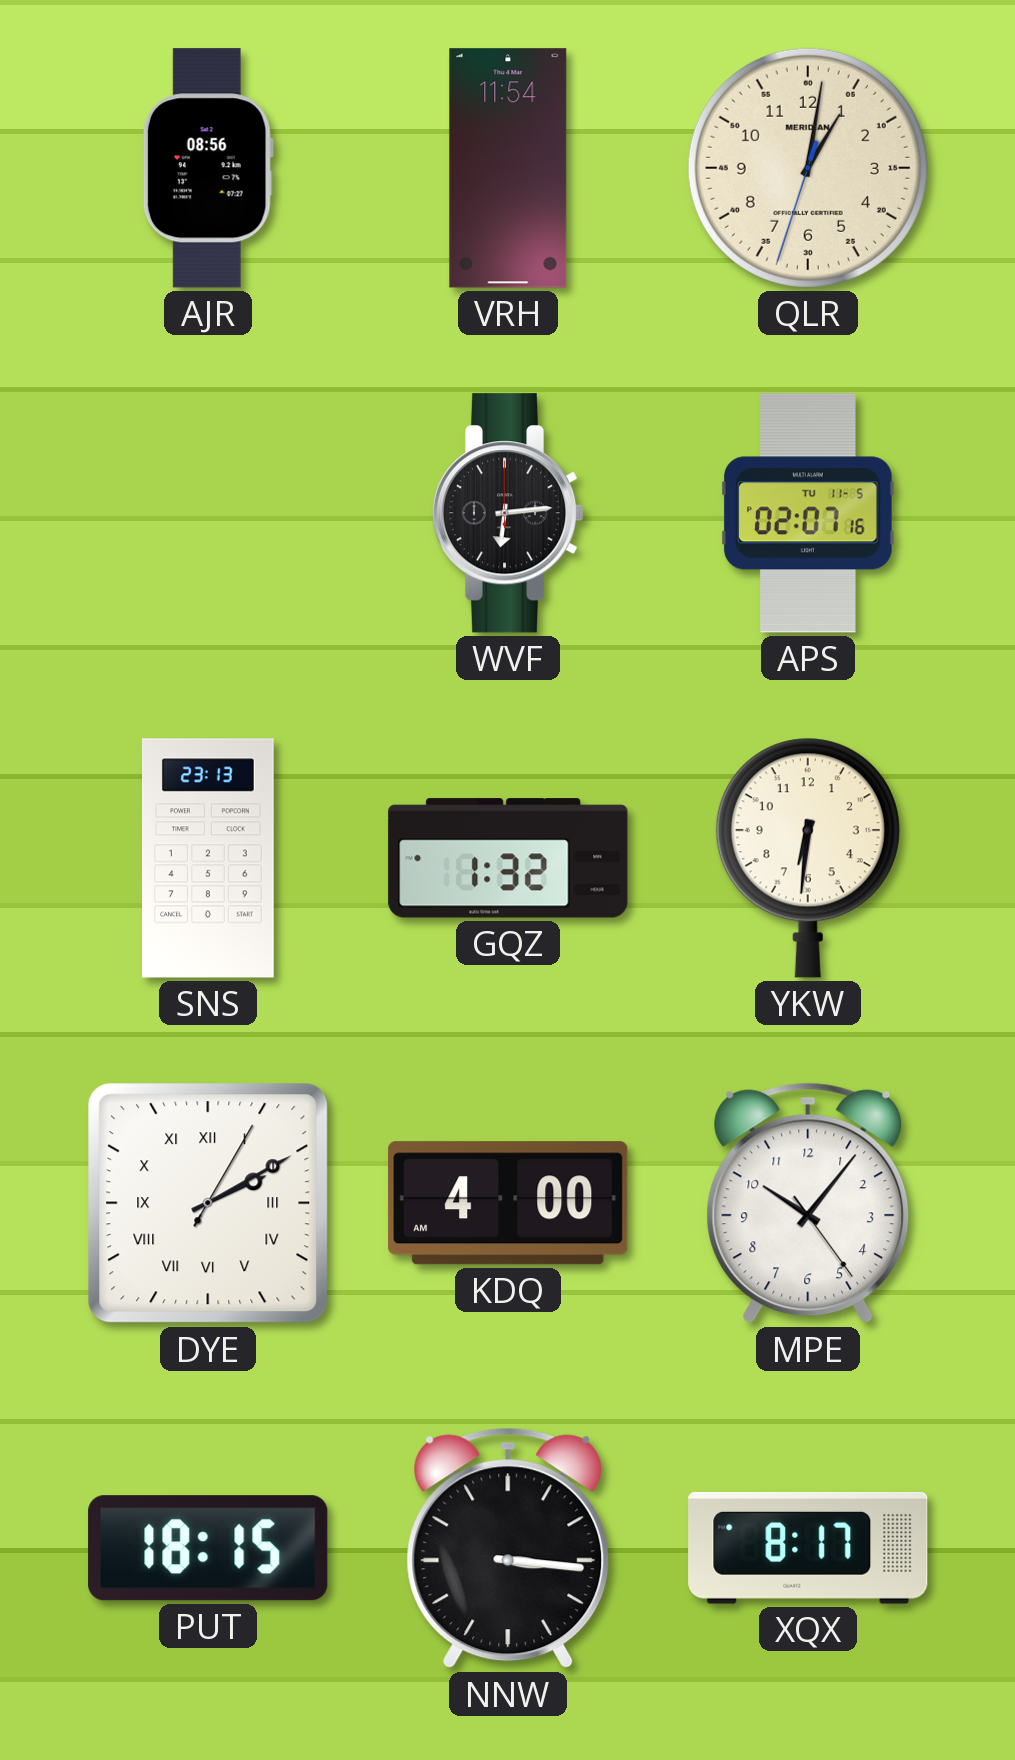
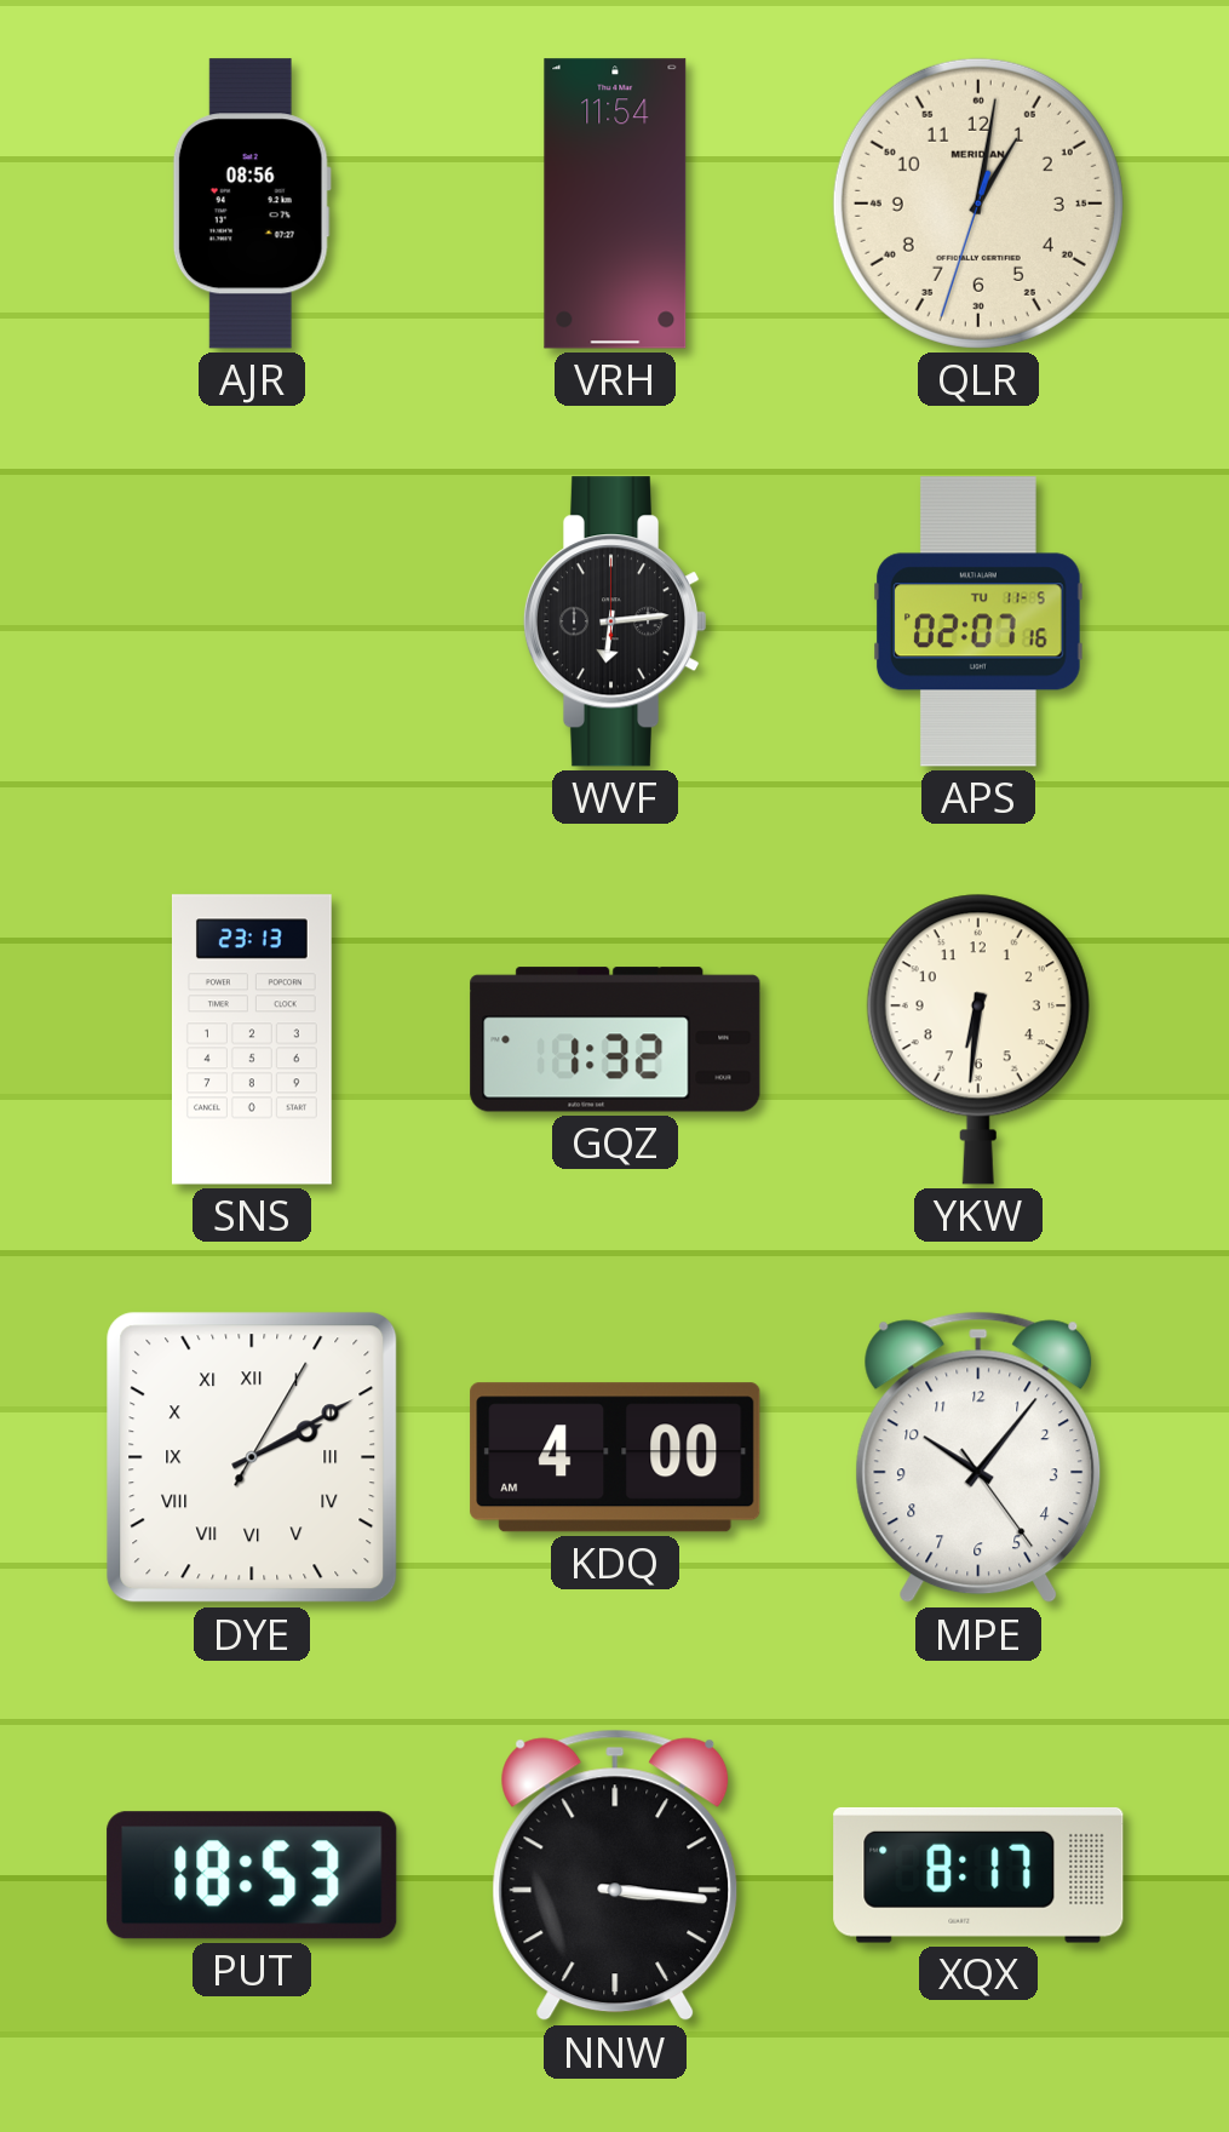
PUT: 18:15 -> 18:53 (252, 1875)
